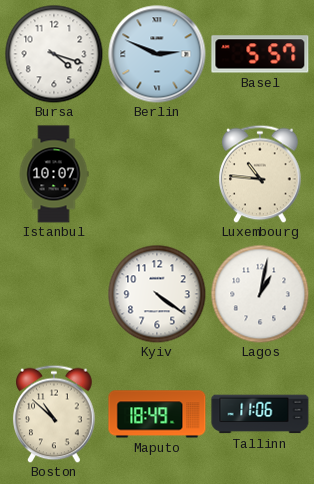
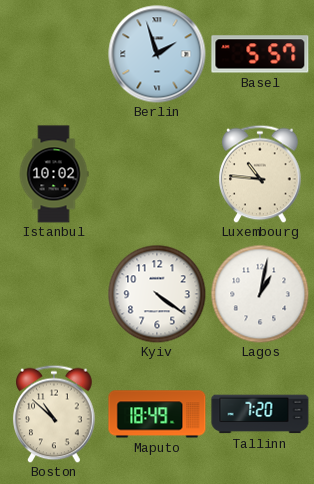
Bursa: 4:18 -> none (54, 54)
Berlin: 2:49 -> 1:57 (157, 54)
Istanbul: 10:07 -> 10:02 (54, 174)
Tallinn: 11:06 -> 7:20 (260, 414)
